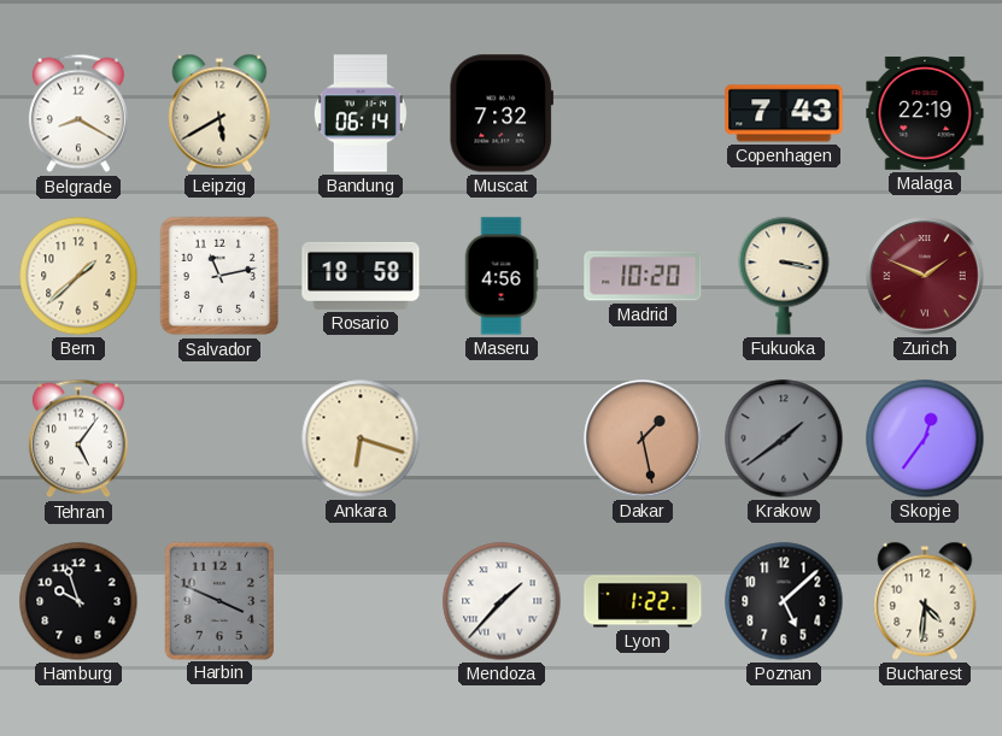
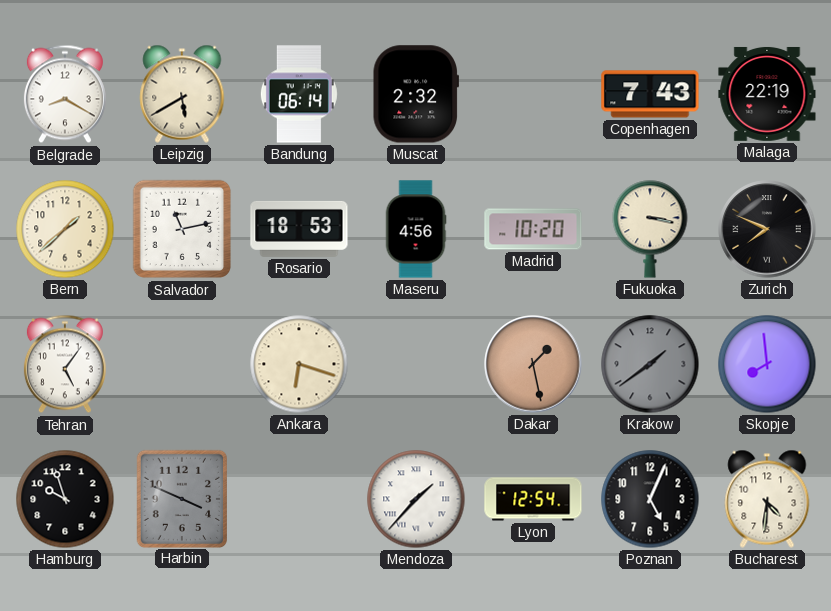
Muscat: 7:32 -> 2:32 (415, 94)
Rosario: 18:58 -> 18:53 (299, 229)
Zurich: 1:49 -> 7:49 (767, 229)
Zurich dial: burgundy -> black (767, 229)
Skopje: 12:36 -> 7:59 (767, 364)
Lyon: 1:22 -> 12:54 (533, 499)
Poznan: 5:08 -> 5:04 (650, 499)
